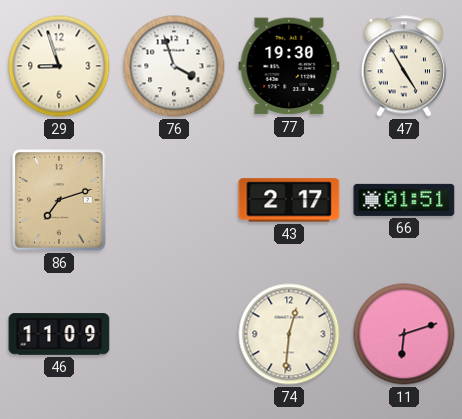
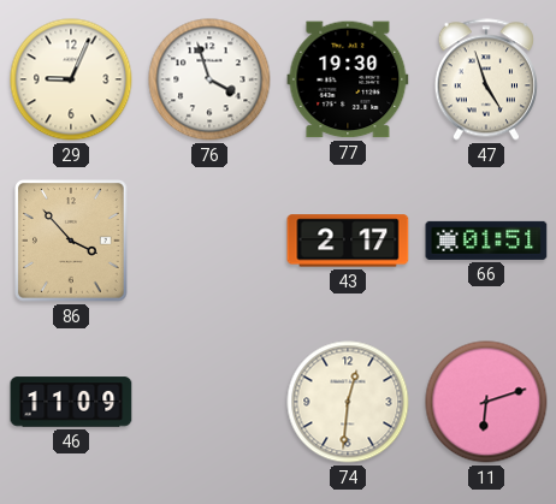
29: 8:57 -> 9:04 (71, 79)
47: 4:55 -> 4:57 (486, 79)
86: 7:12 -> 3:53 (72, 241)
